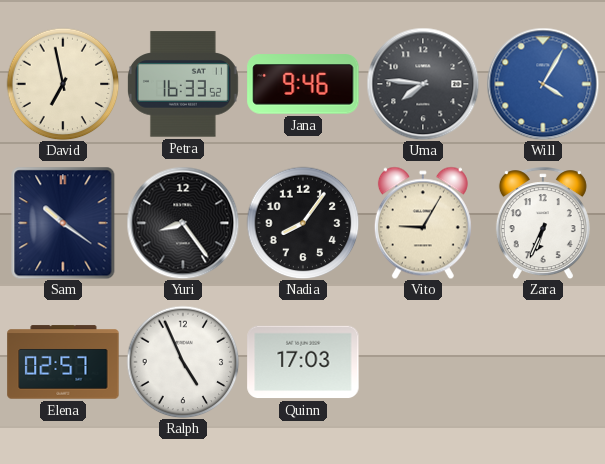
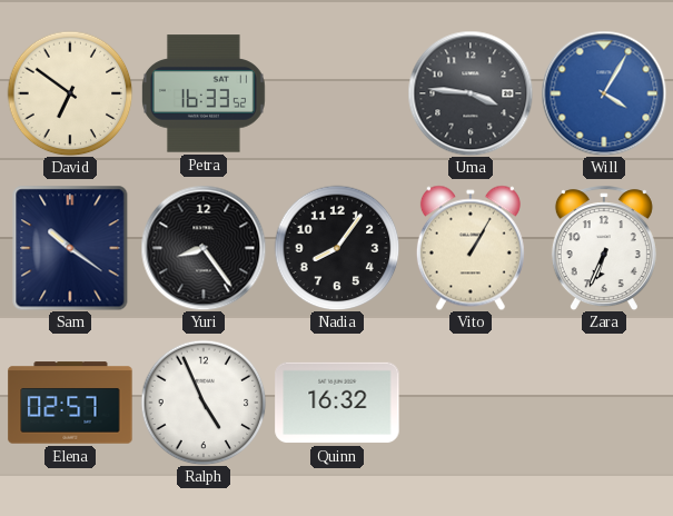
David: 6:58 -> 6:51 (70, 93)
Jana: 9:46 -> none (303, 84)
Uma: 7:46 -> 3:46 (471, 93)
Vito: 9:05 -> 1:05 (471, 248)
Quinn: 17:03 -> 16:32 (337, 403)
